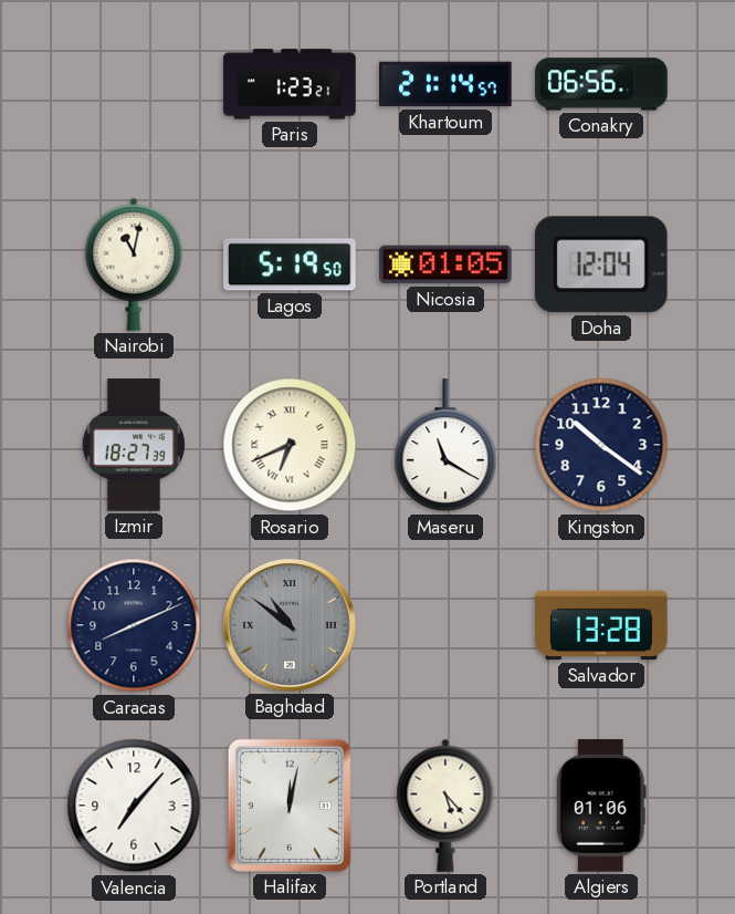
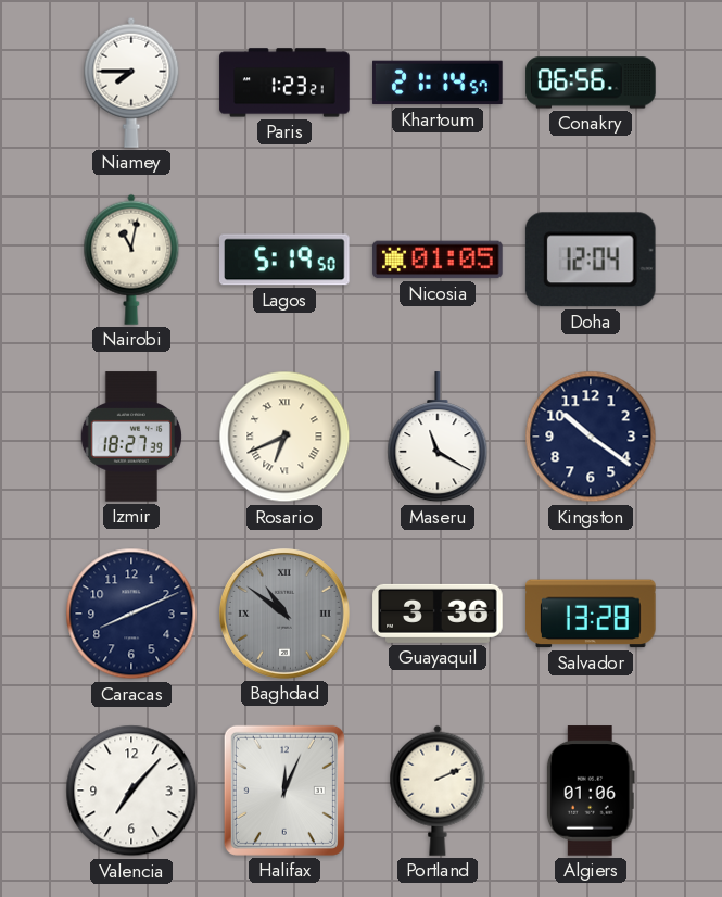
Niamey: none -> 7:45 (131, 83)
Guayaquil: none -> 3:36 (438, 614)
Halifax: 12:02 -> 12:04 (284, 791)
Portland: 5:23 -> 2:11 (438, 791)
